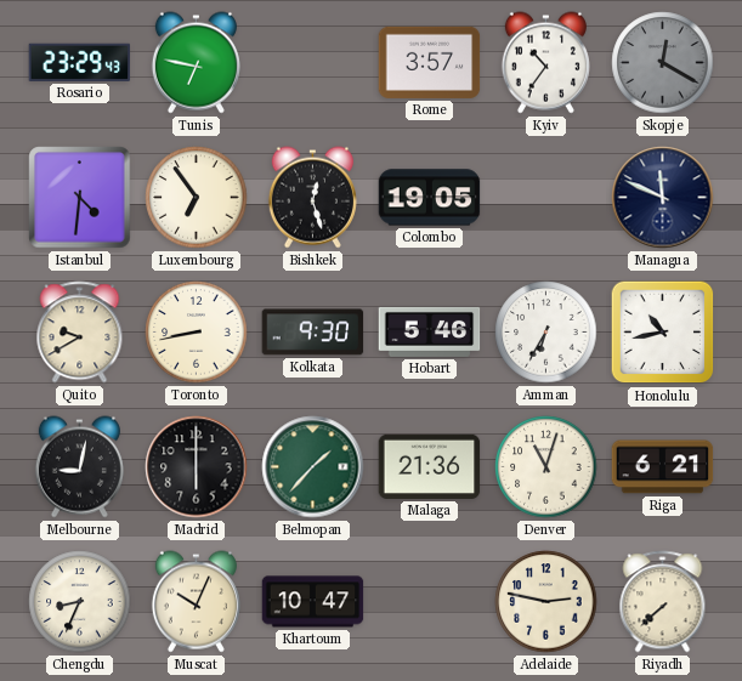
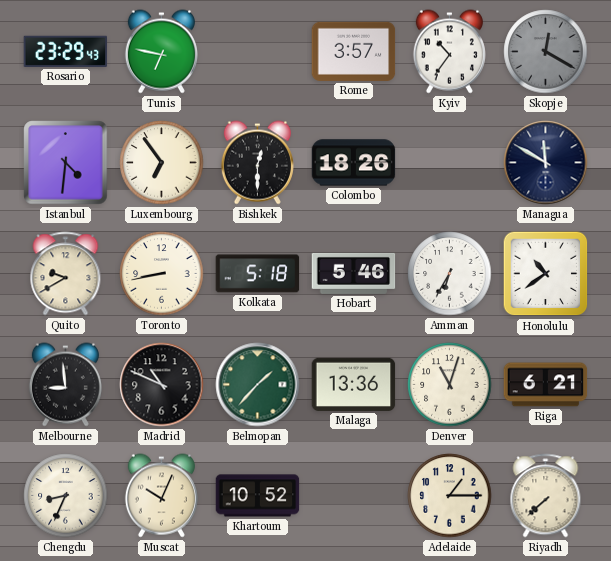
Bishkek: 12:27 -> 12:30 (257, 163)
Colombo: 19:05 -> 18:26 (354, 163)
Managua: 11:49 -> 11:50 (546, 163)
Kolkata: 9:30 -> 5:18 (258, 274)
Honolulu: 10:43 -> 10:39 (546, 274)
Melbourne: 9:02 -> 8:59 (65, 385)
Madrid: 6:00 -> 10:49 (162, 385)
Malaga: 21:36 -> 13:36 (354, 384)
Khartoum: 10:47 -> 10:52 (258, 496)
Adelaide: 2:47 -> 1:15 (450, 496)
